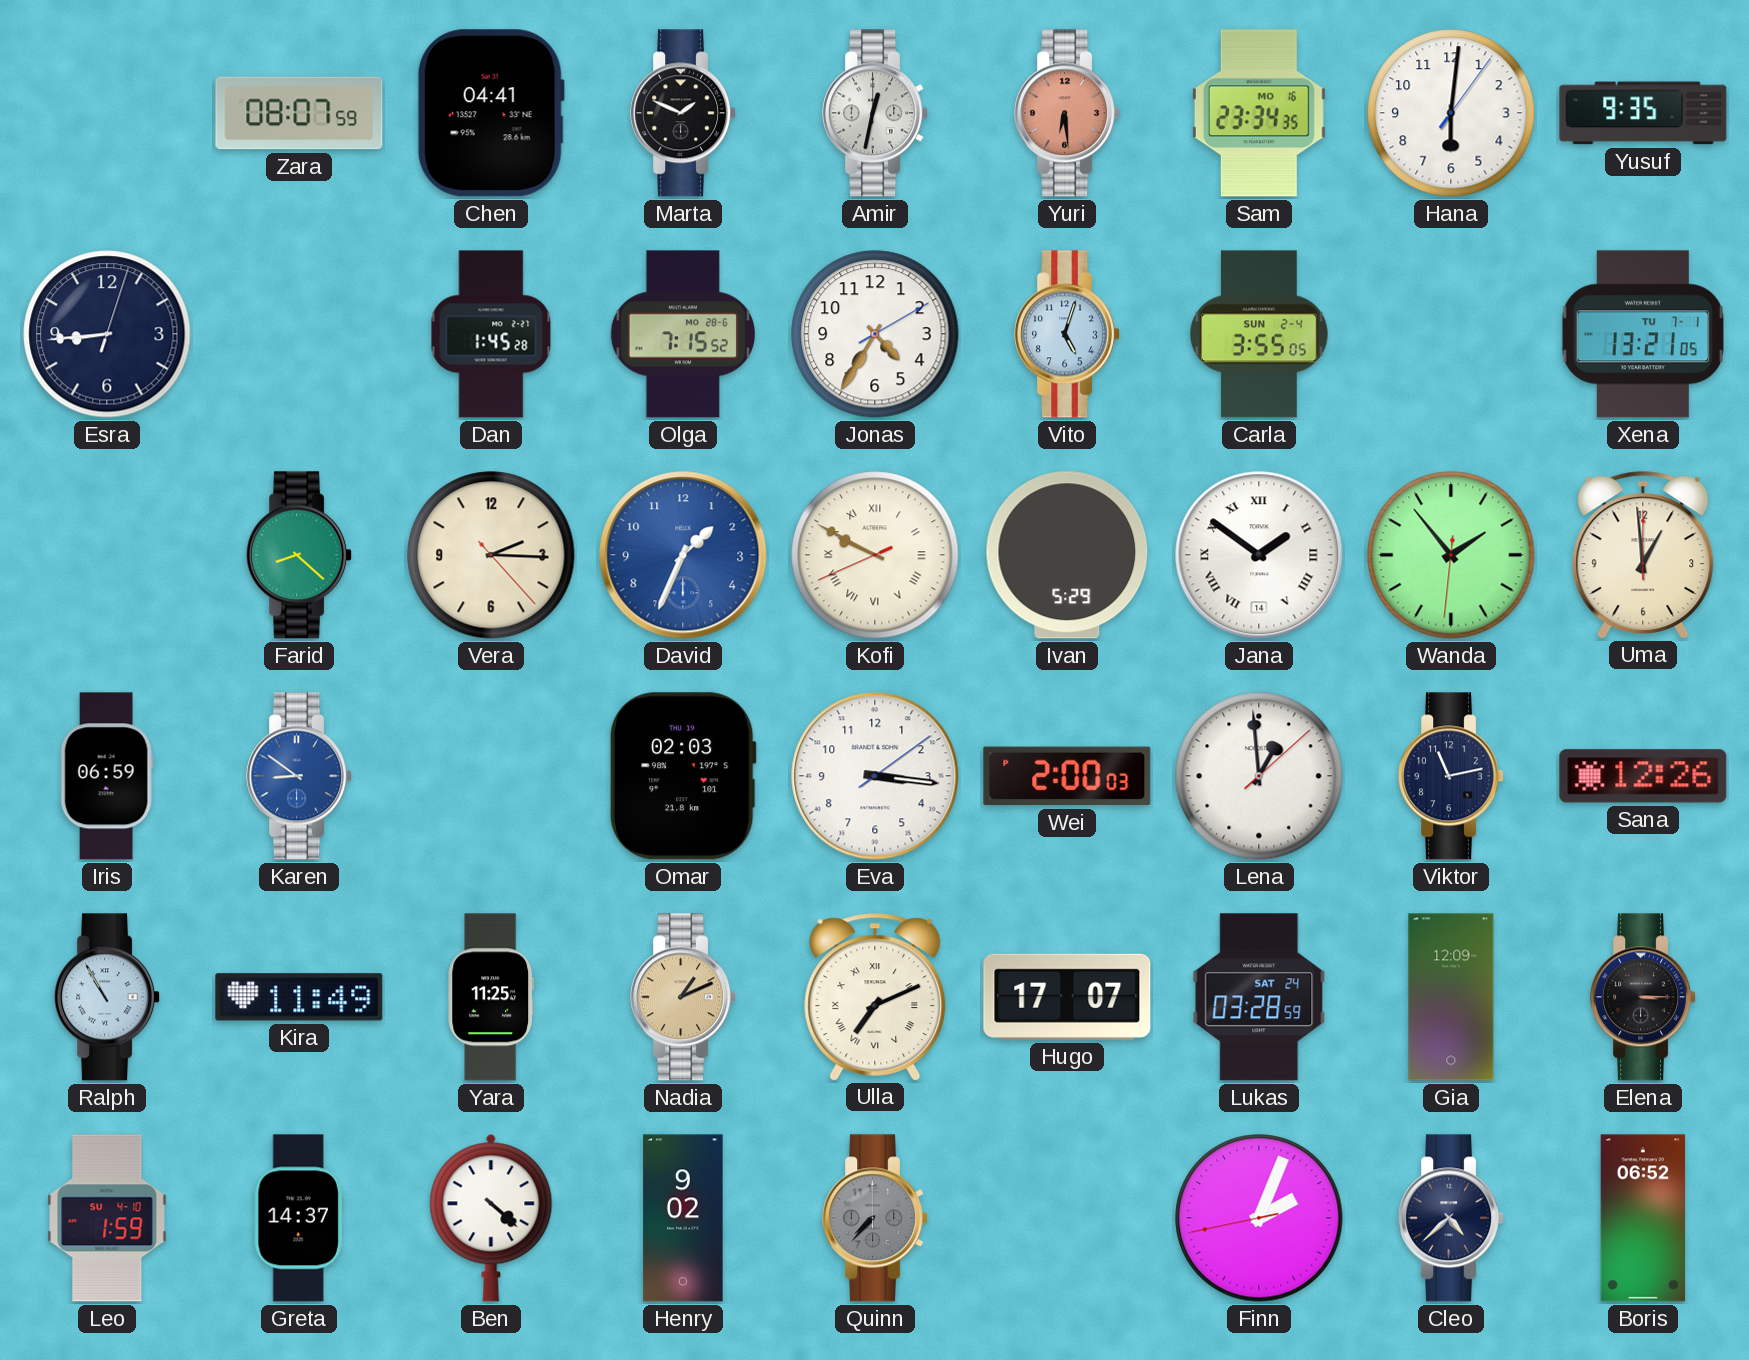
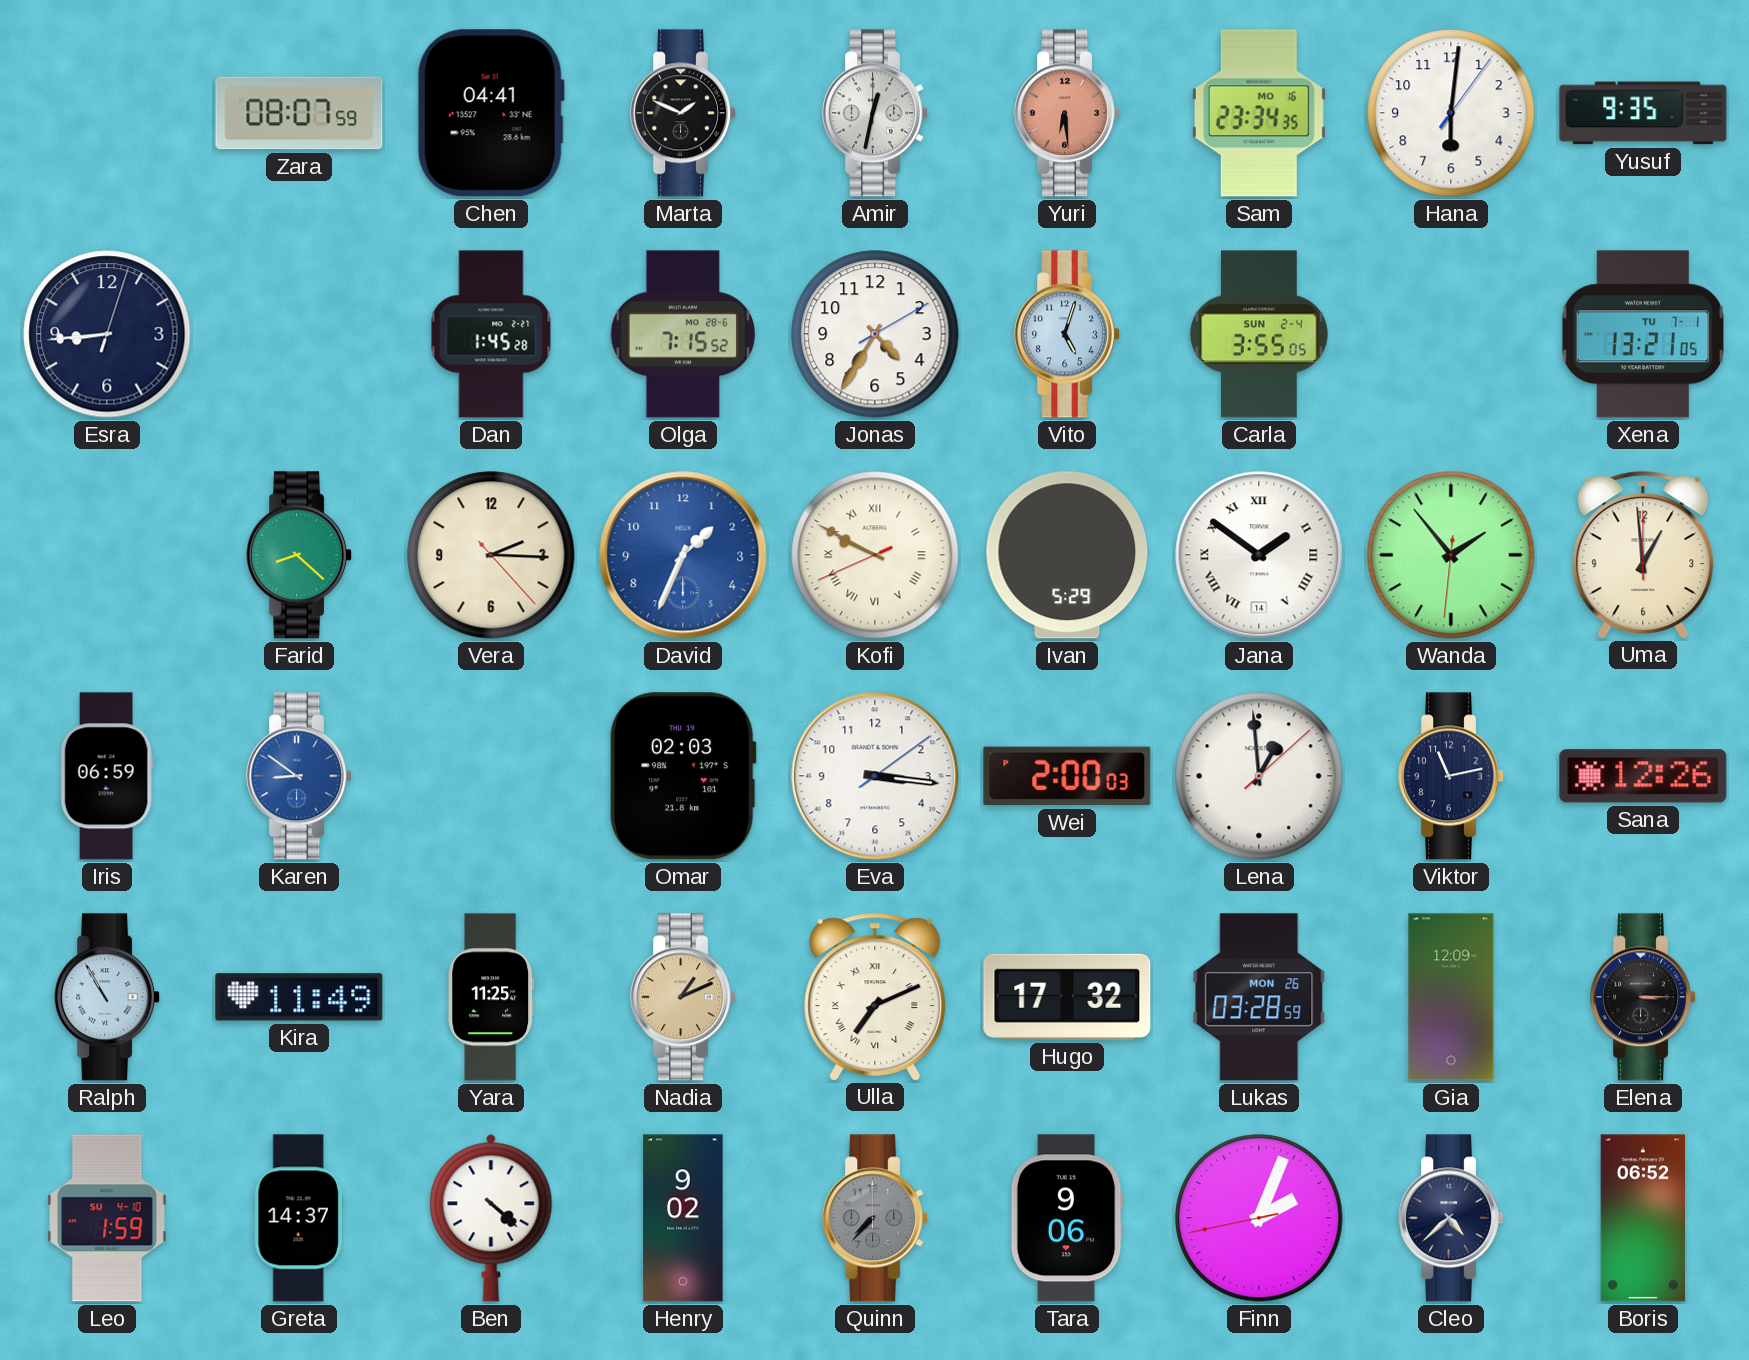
Hugo: 17:07 -> 17:32 (1067, 997)
Lukas date: SAT 24 -> MON 26 (1259, 997)
Tara: none -> 9:06 (1067, 1218)
